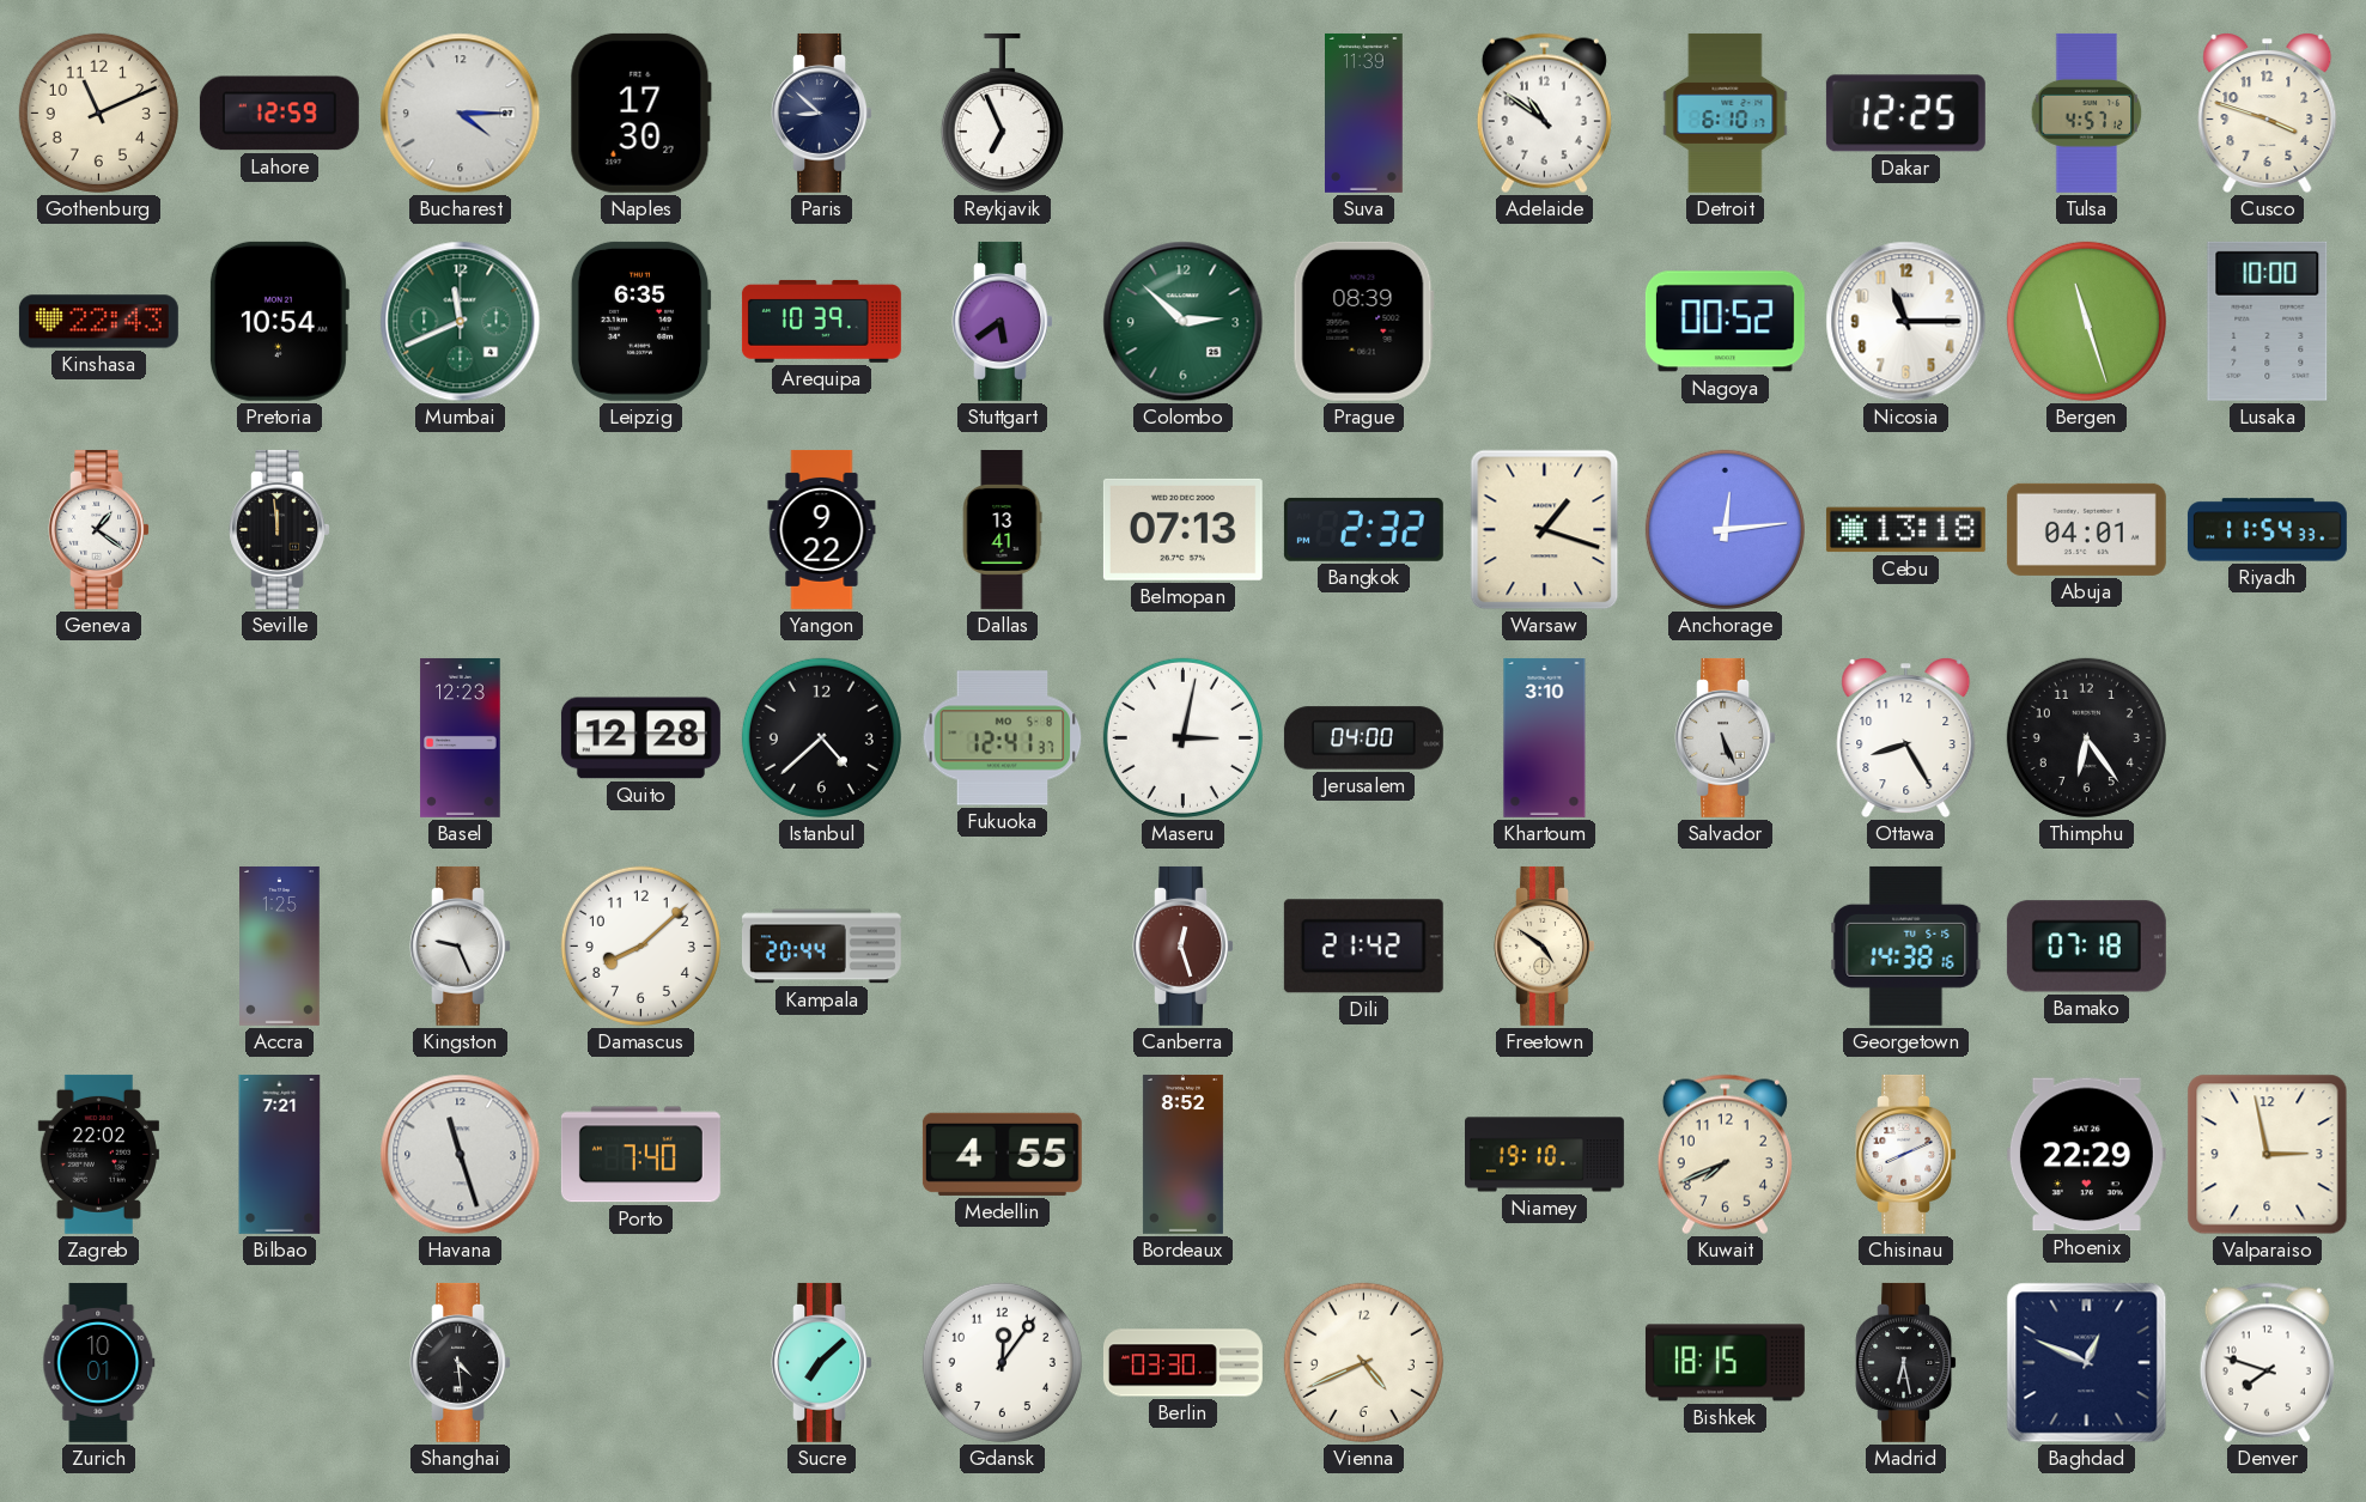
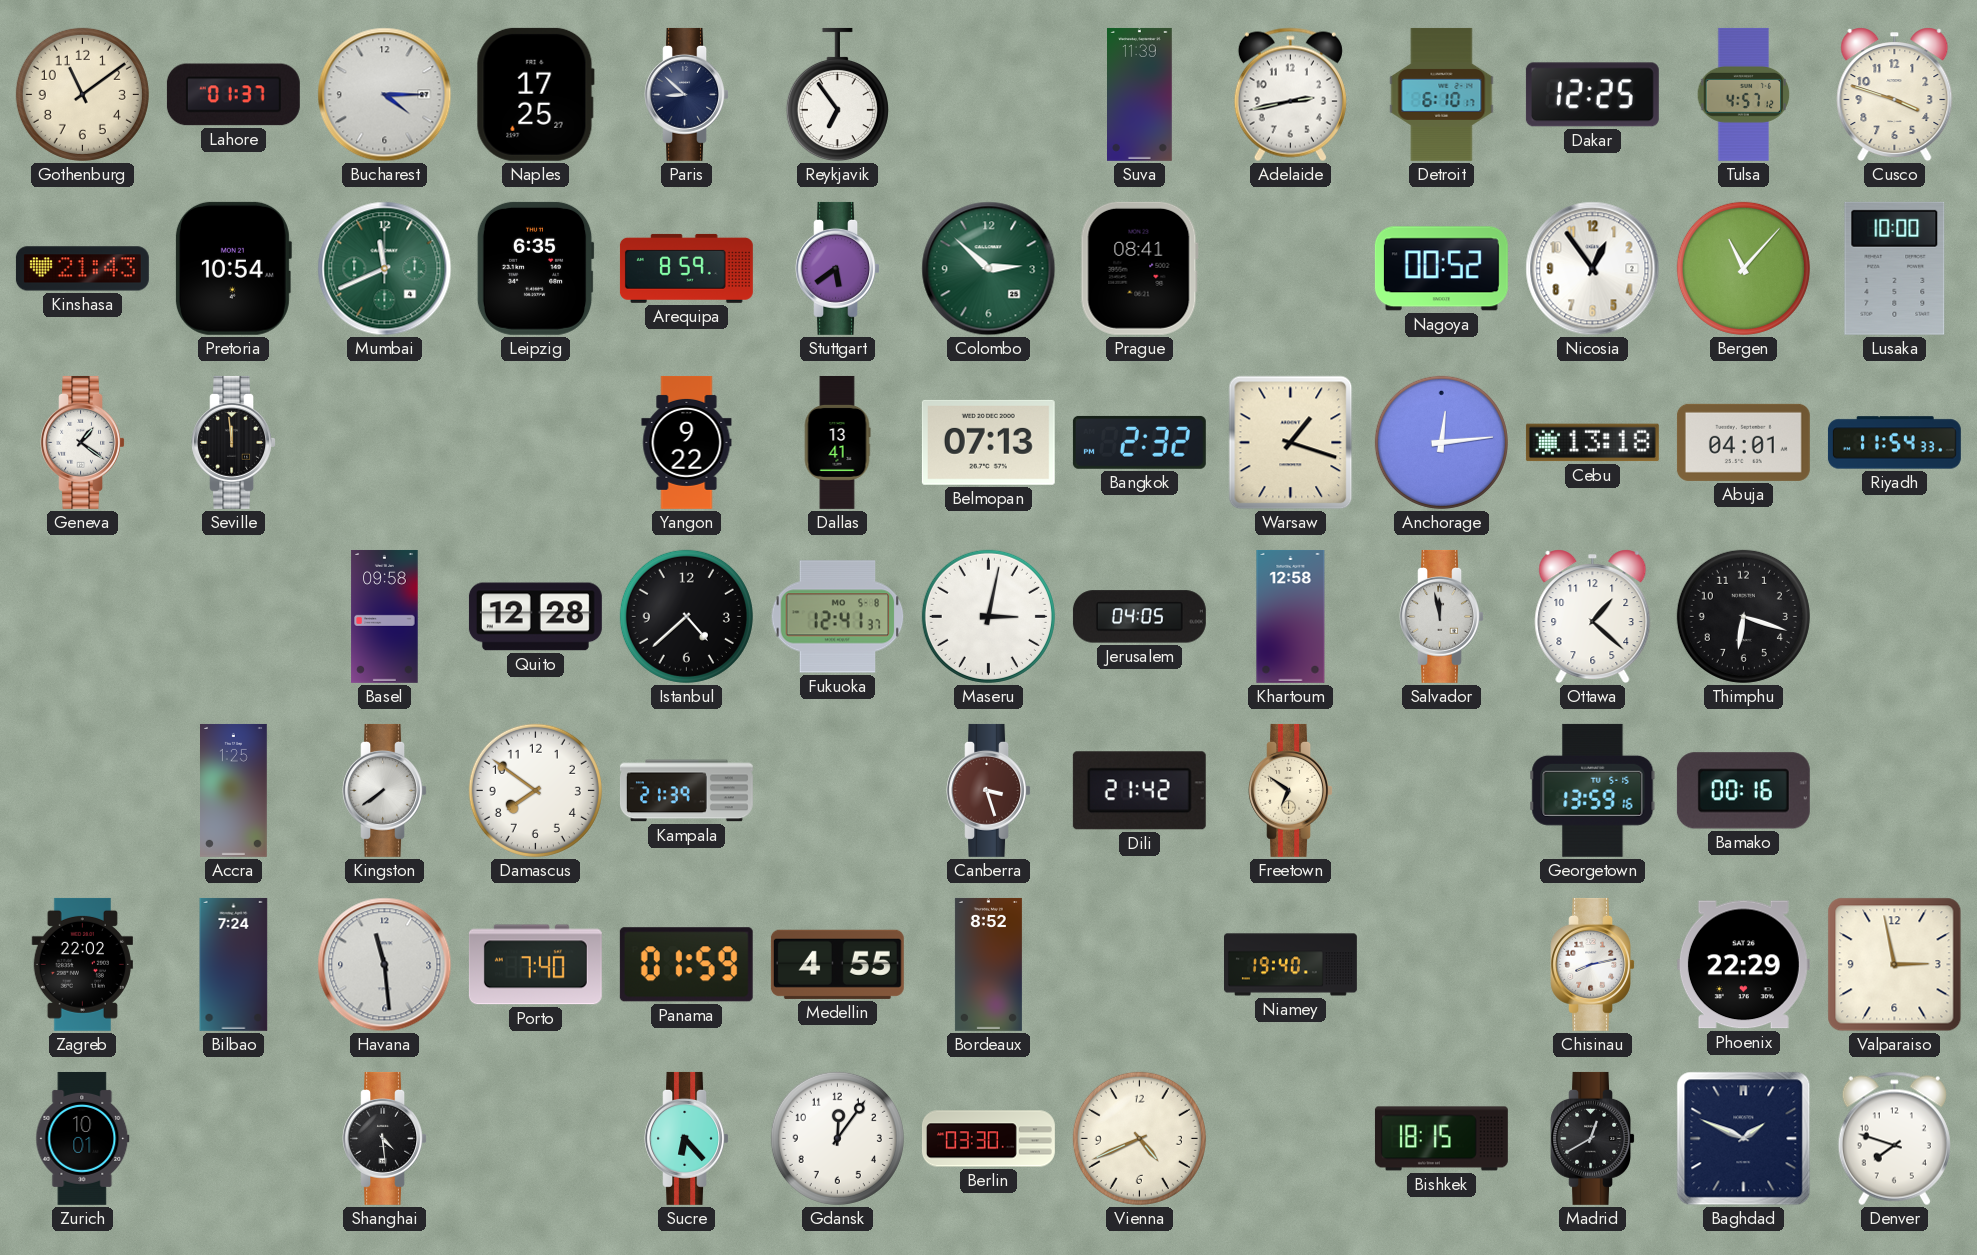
Gothenburg: 11:11 -> 11:09 (82, 94)
Lahore: 12:59 -> 01:37 (233, 95)
Naples: 17:30 -> 17:25 (535, 94)
Reykjavik: 6:56 -> 6:54 (837, 95)
Adelaide: 10:51 -> 2:43 (1290, 95)
Kinshasa: 22:43 -> 21:43 (82, 269)
Arequipa: 10:39 -> 8:59 (686, 268)
Prague: 08:39 -> 08:41 (1139, 268)
Nicosia: 11:15 -> 12:54 (1593, 269)
Bergen: 11:27 -> 11:07 (1743, 268)
Basel: 12:23 -> 09:58 (385, 616)
Jerusalem: 04:00 -> 04:05 (1139, 617)
Khartoum: 3:10 -> 12:58 (1291, 616)
Salvador: 5:26 -> 11:58 (1441, 616)
Ottawa: 8:25 -> 1:22 (1593, 617)
Thimphu: 6:24 -> 6:18 (1743, 616)
Kingston: 9:26 -> 7:39 (384, 790)
Damascus: 8:08 -> 7:51 (535, 790)
Kampala: 20:44 -> 21:39 (686, 791)
Canberra: 12:27 -> 3:27 (988, 790)
Freetown: 4:51 -> 6:51 (1290, 790)
Georgetown: 14:38 -> 13:59 (1593, 790)
Bamako: 07:18 -> 00:16 (1743, 791)
Bilbao: 7:21 -> 7:24 (234, 964)
Havana: 11:27 -> 11:29 (385, 965)
Panama: none -> 01:59 (686, 965)
Niamey: 19:10 -> 19:40 (1291, 965)
Kuwait: 7:41 -> none (1725, 1155)
Chisinau: 8:11 -> 8:13 (1592, 964)
Sucre: 7:08 -> 6:23 (686, 1138)
Madrid: 6:28 -> 12:40 (1592, 1138)
Baghdad: 12:49 -> 1:49 (1744, 1139)
